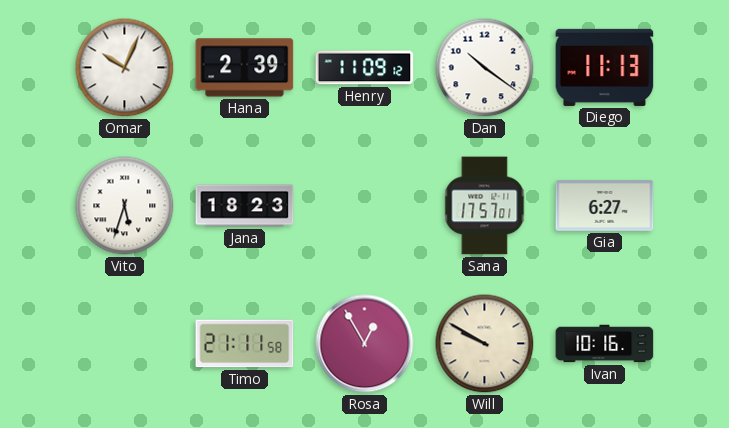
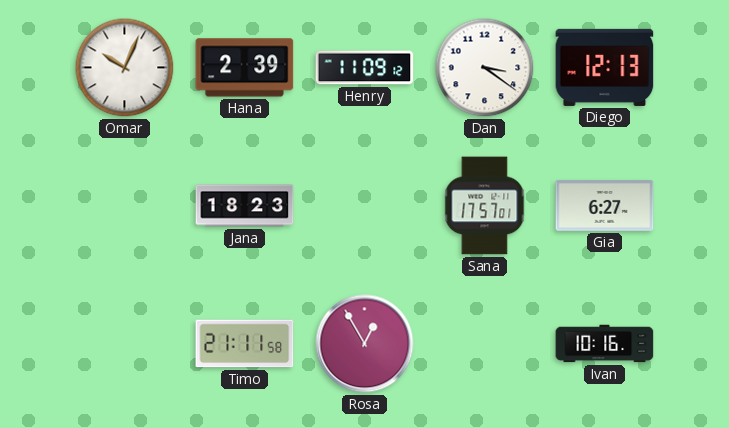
Dan: 10:21 -> 3:21 (485, 68)
Diego: 11:13 -> 12:13 (605, 67)
Vito: 5:33 -> none (125, 206)
Will: 9:50 -> none (485, 344)
